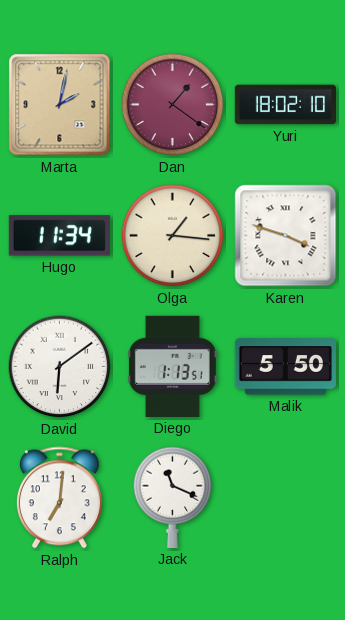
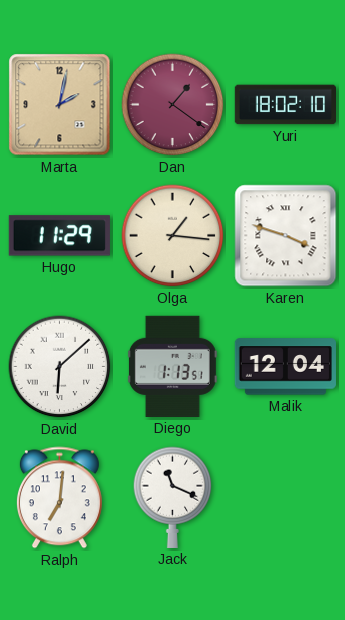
Hugo: 11:34 -> 11:29 (59, 236)
David: 6:09 -> 6:08 (60, 367)
Malik: 5:50 -> 12:04 (285, 367)
